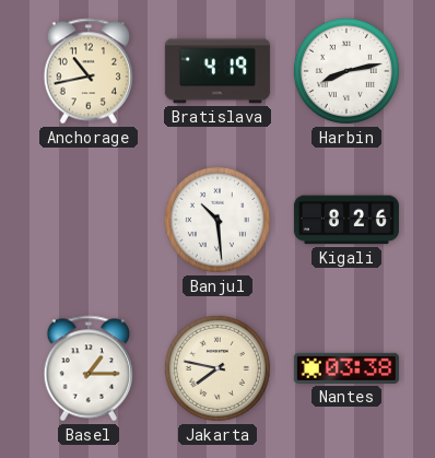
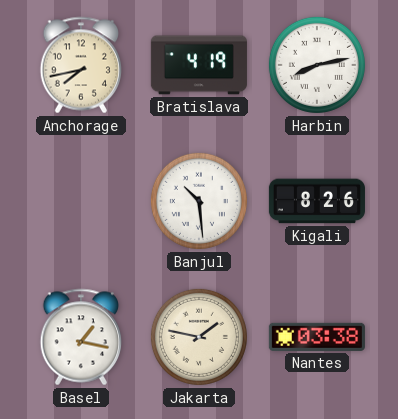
Anchorage: 10:43 -> 7:43 (81, 65)
Basel: 1:15 -> 1:17 (81, 337)
Jakarta: 7:47 -> 1:47 (199, 337)
